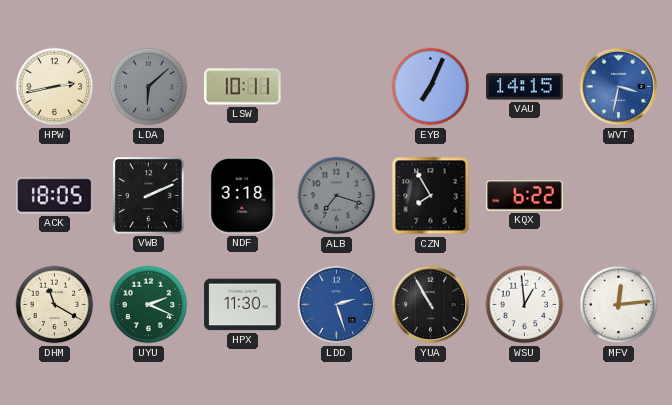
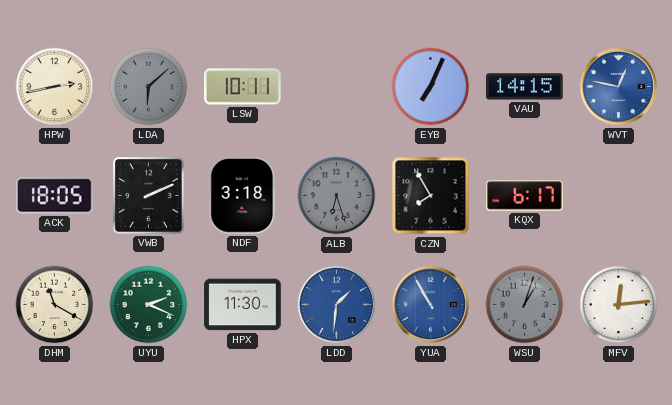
WVT: 3:32 -> 12:47 (619, 87)
ALB: 7:18 -> 6:27 (337, 196)
KQX: 6:22 -> 6:17 (525, 196)
LDD: 2:27 -> 1:31 (337, 305)
YUA dial: black -> blue (431, 305)
WSU: 12:59 -> 1:03 (525, 305)
WSU dial: white -> grey (525, 305)
